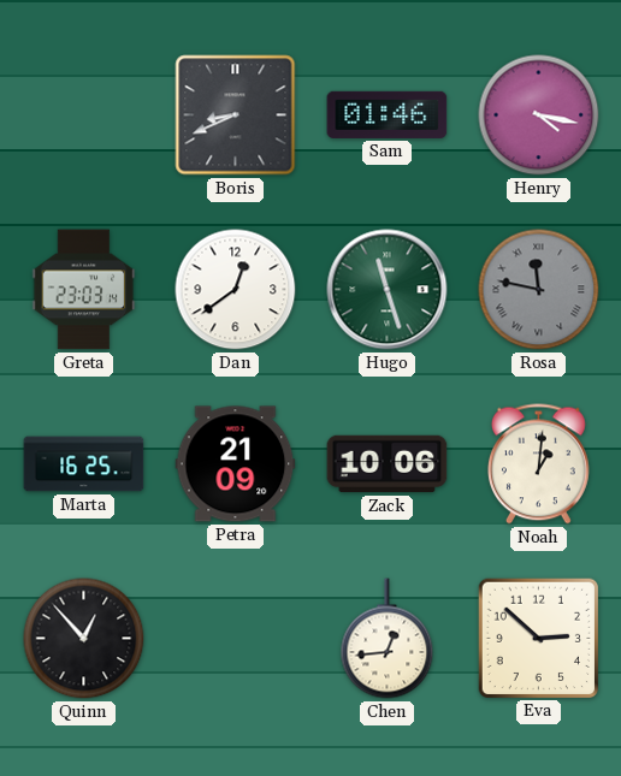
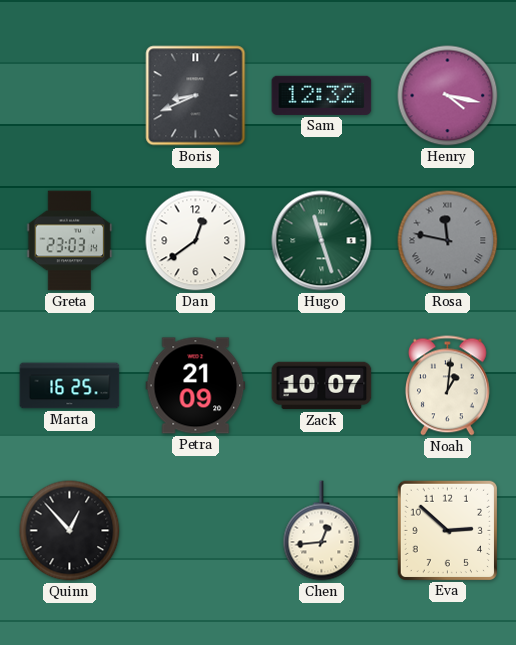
Sam: 01:46 -> 12:32 (322, 95)
Zack: 10:06 -> 10:07 (322, 386)
